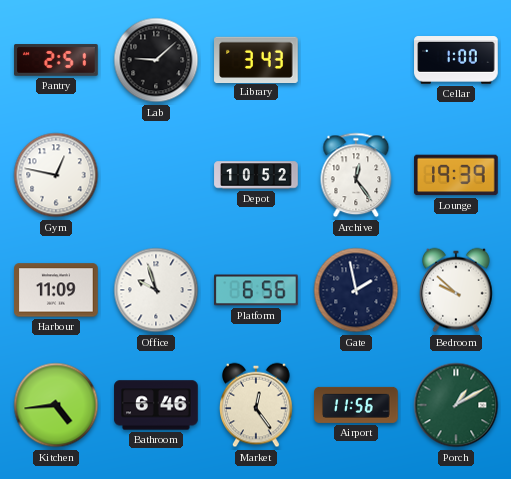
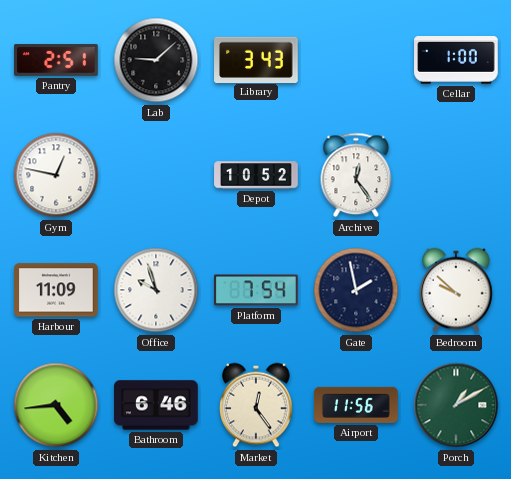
Lounge: 19:39 -> none (456, 175)
Platform: 6:56 -> 7:54 (256, 290)
